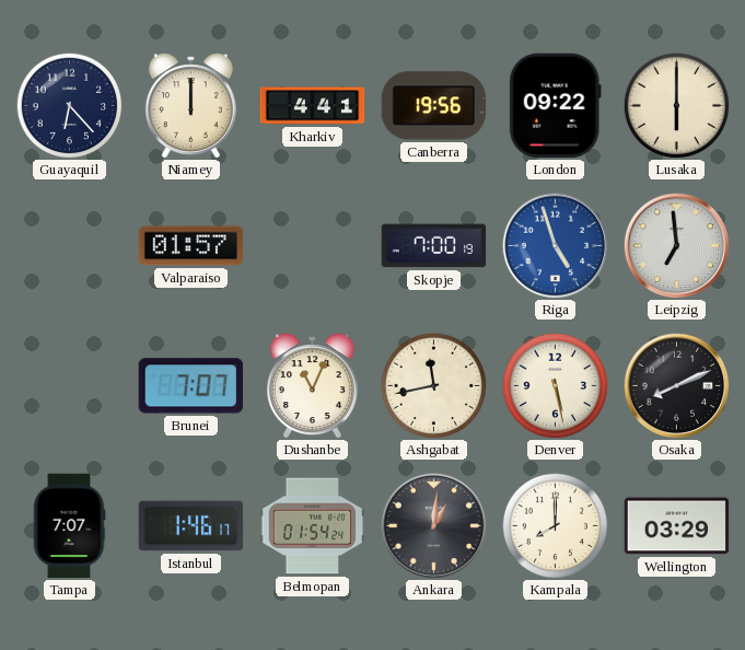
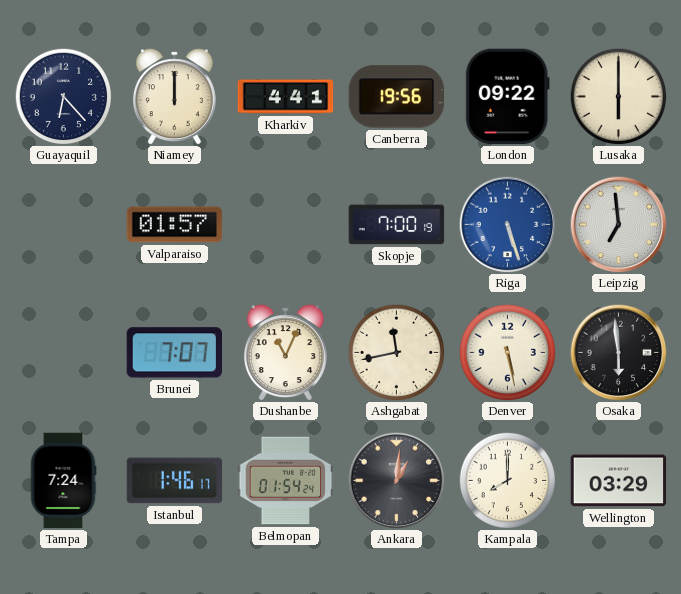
Riga: 4:57 -> 5:27 (508, 225)
Osaka: 8:11 -> 5:59 (619, 353)
Tampa: 7:07 -> 7:24 (63, 481)
